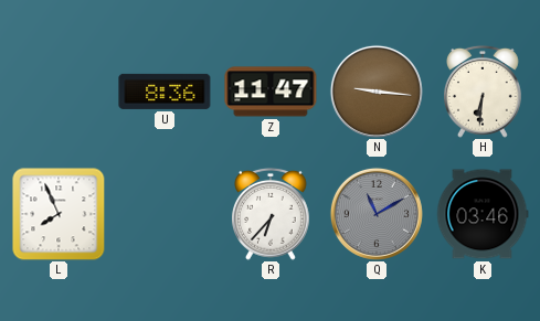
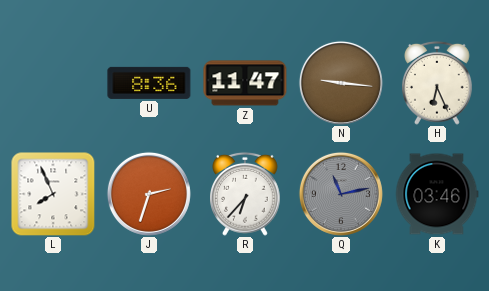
H: 6:31 -> 6:26 (438, 83)
J: none -> 2:33 (149, 194)
Q: 11:10 -> 11:13 (341, 194)
